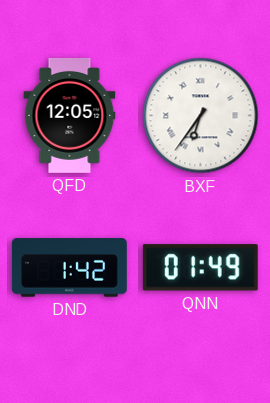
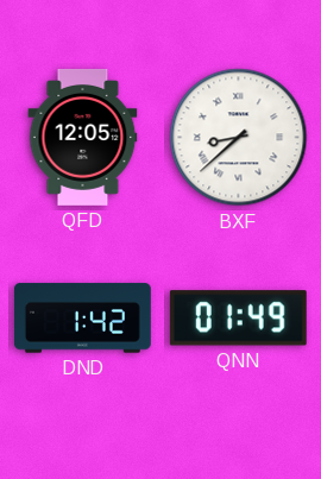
BXF: 6:36 -> 8:38 (239, 138)
